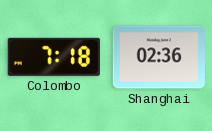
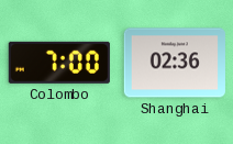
Colombo: 7:18 -> 7:00 (59, 63)
